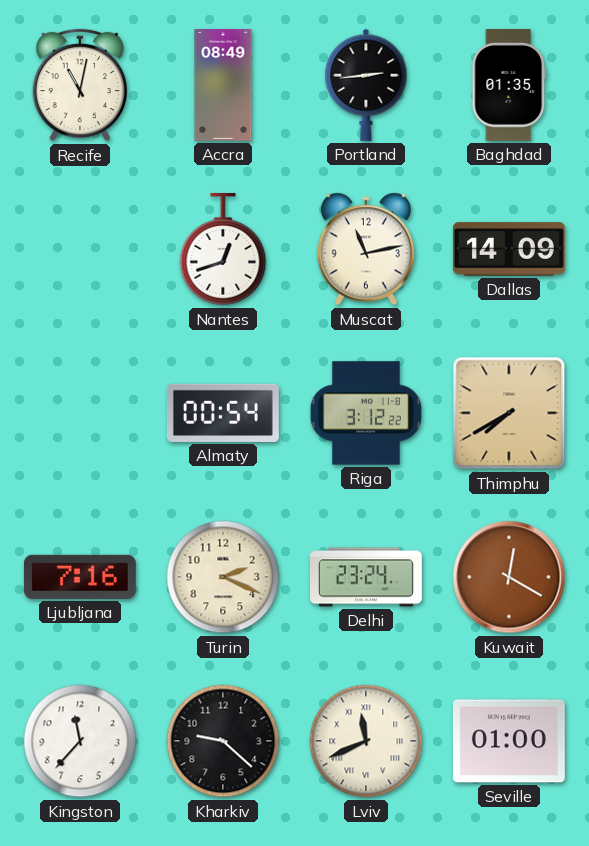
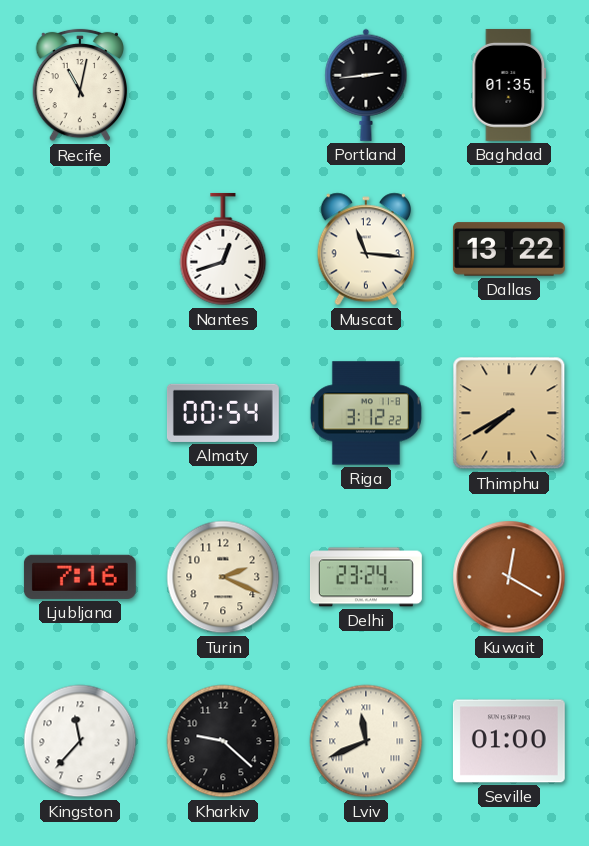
Accra: 08:49 -> none (223, 86)
Muscat: 11:13 -> 11:16 (365, 249)
Dallas: 14:09 -> 13:22 (509, 249)
